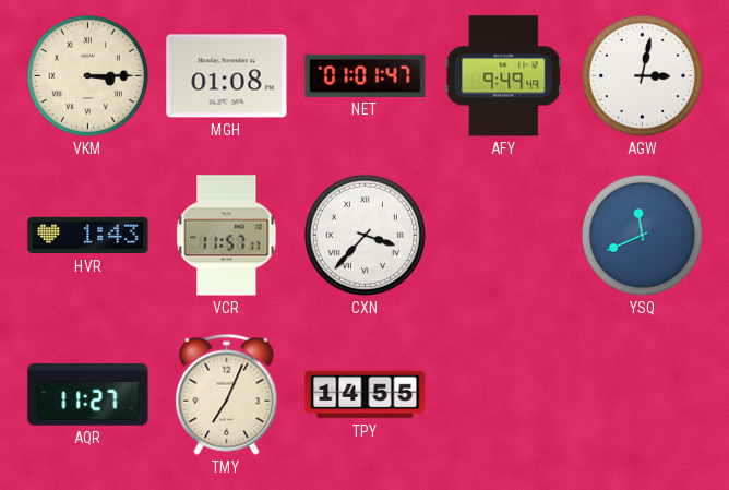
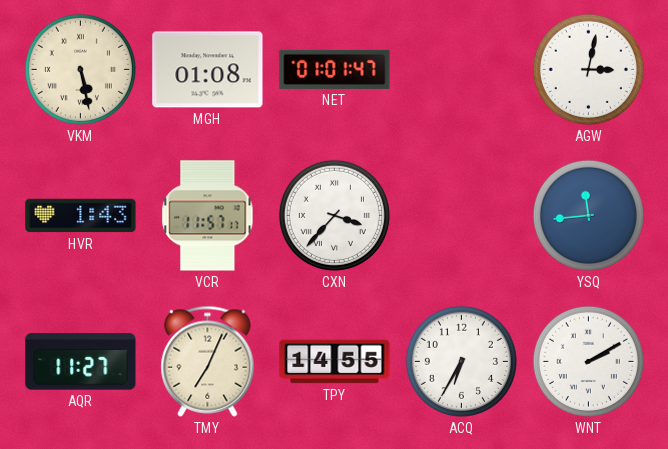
VKM: 3:15 -> 5:28 (80, 69)
AFY: 9:49 -> none (503, 76)
YSQ: 11:41 -> 11:44 (588, 215)
ACQ: none -> 6:35 (461, 361)
WNT: none -> 2:10 (588, 361)
